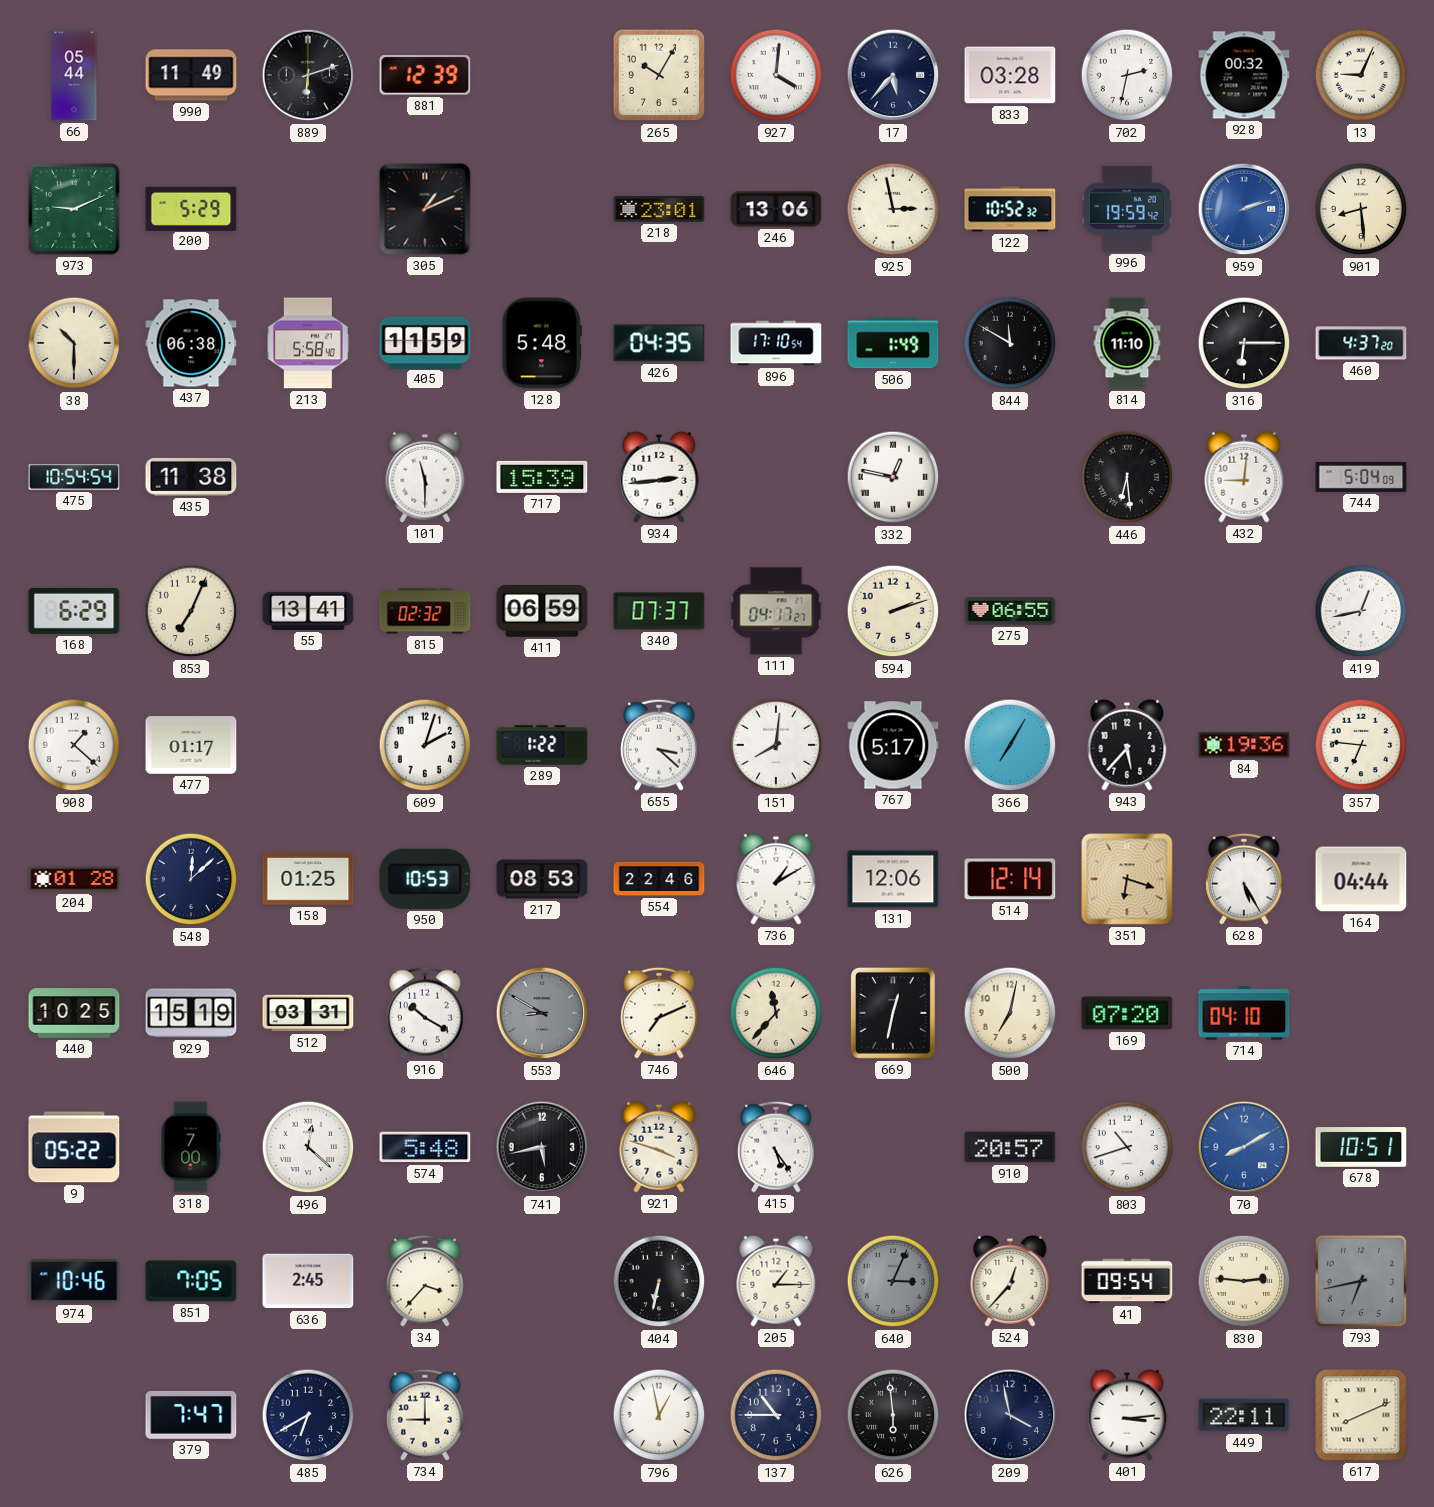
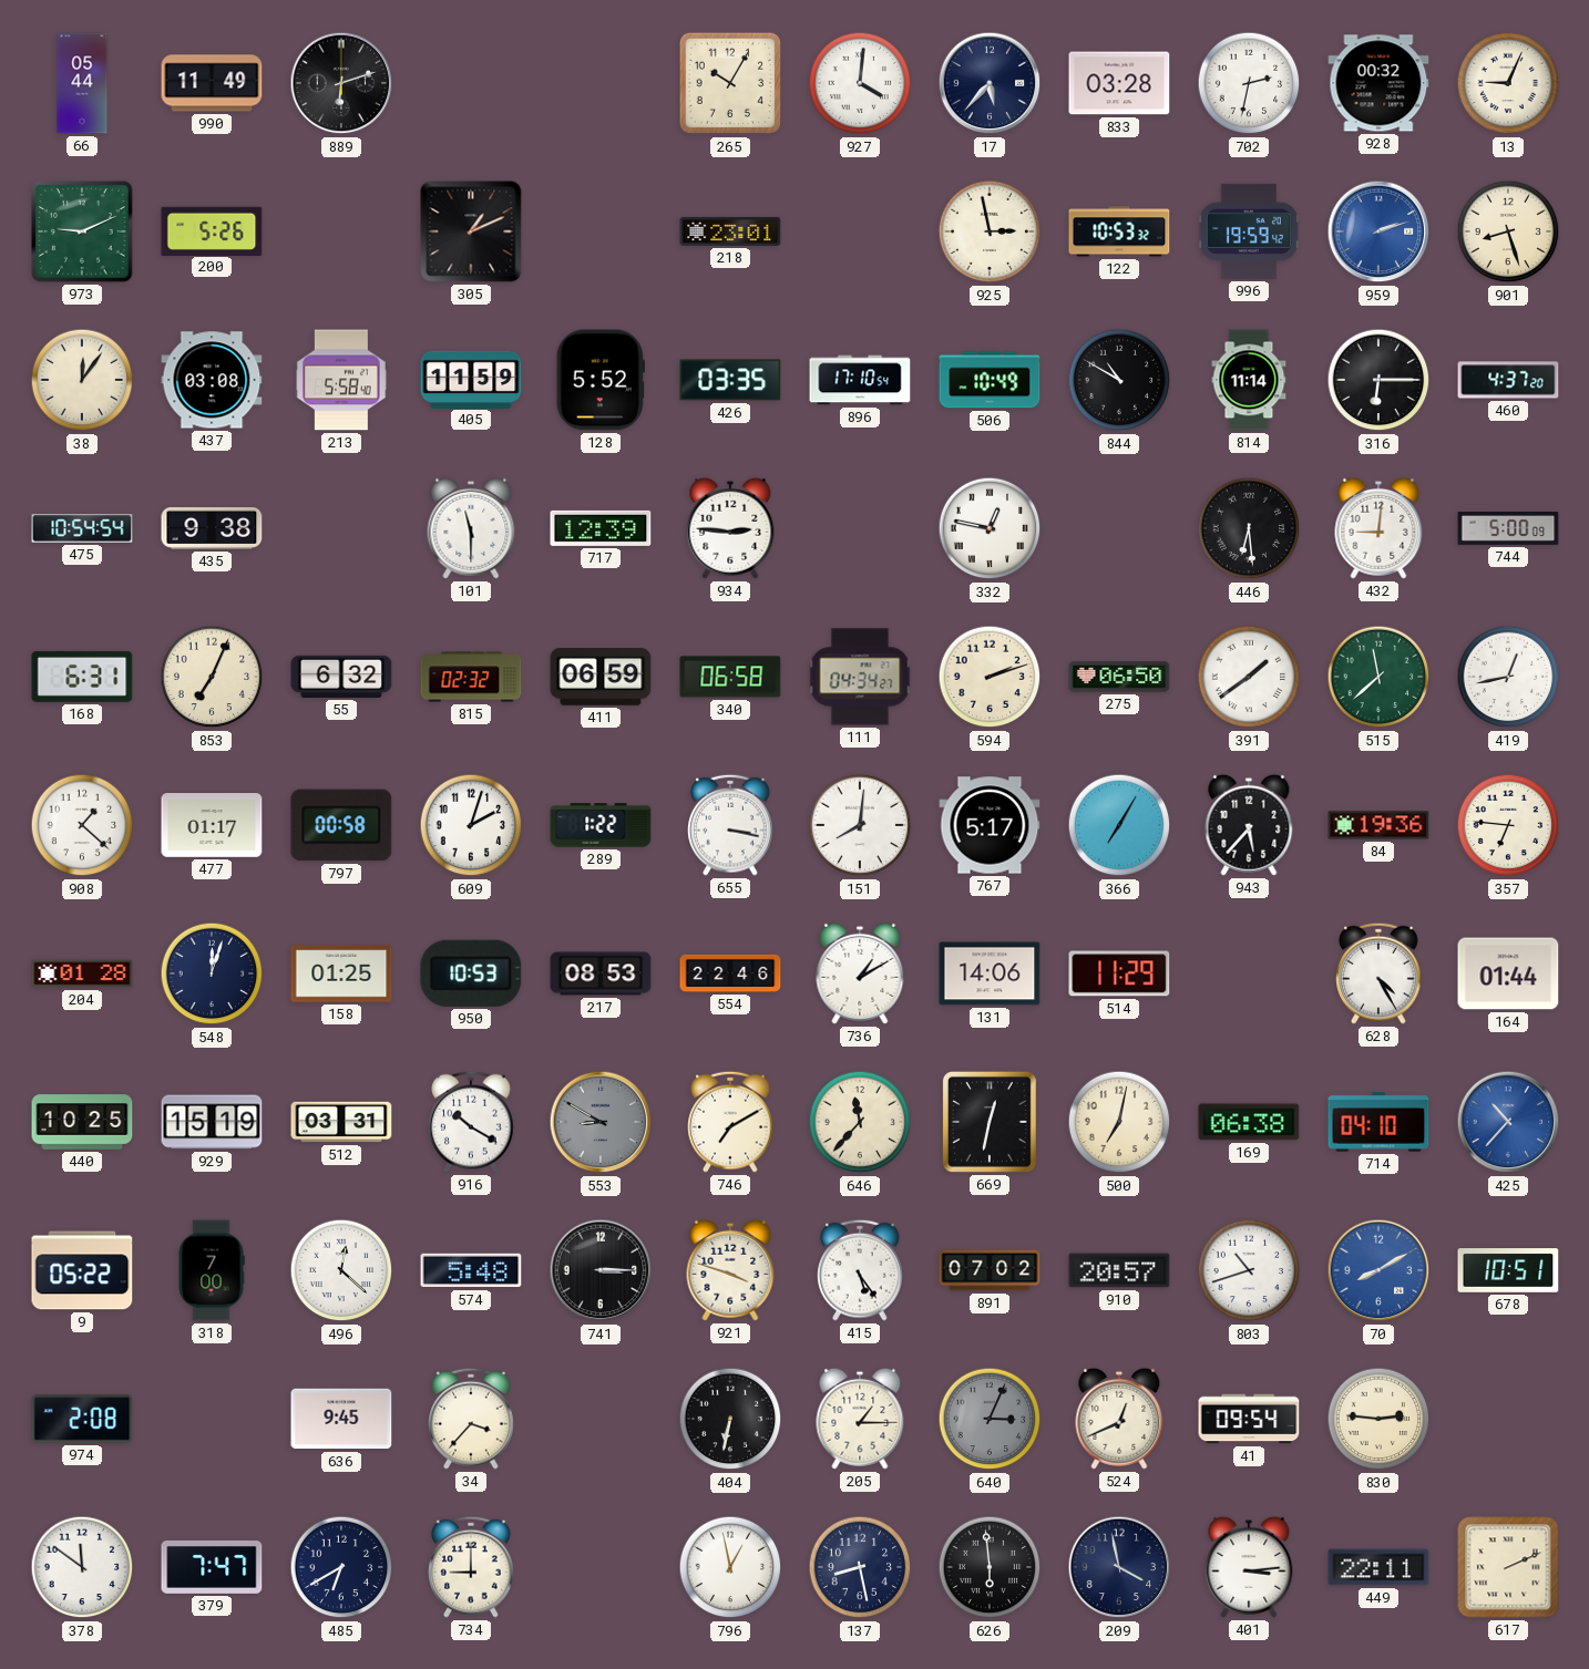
881: 12:39 -> none (425, 75)
200: 5:29 -> 5:26 (212, 230)
246: 13:06 -> none (776, 209)
122: 10:52 -> 10:53 (1119, 231)
901: 8:29 -> 8:27 (1508, 231)
38: 10:30 -> 12:06 (82, 380)
437: 06:38 -> 03:08 (212, 380)
128: 5:48 -> 5:52 (601, 380)
426: 04:35 -> 03:35 (730, 380)
506: 1:49 -> 10:49 (990, 380)
844: 11:50 -> 10:50 (1119, 380)
814: 11:10 -> 11:14 (1249, 380)
435: 11:38 -> 9:38 (212, 528)
717: 15:39 -> 12:39 (601, 528)
934: 2:44 -> 2:46 (730, 528)
744: 5:04 -> 5:00 (1508, 528)
168: 6:29 -> 6:31 (82, 677)
55: 13:41 -> 6:32 (341, 677)
340: 07:37 -> 06:58 (730, 677)
111: 04:17 -> 04:34 (860, 677)
275: 06:55 -> 06:50 (1119, 677)
391: none -> 1:39 (1249, 677)
515: none -> 11:38 (1378, 677)
797: none -> 00:58 (341, 825)
655: 3:22 -> 3:17 (730, 825)
548: 12:08 -> 12:03 (212, 973)
131: 12:06 -> 14:06 (990, 973)
514: 12:14 -> 11:29 (1119, 973)
351: 6:18 -> none (1127, 879)
628: 5:25 -> 4:25 (1378, 973)
164: 04:44 -> 01:44 (1508, 973)
746: 7:11 -> 7:10 (730, 1122)
169: 07:20 -> 06:38 (1249, 1122)
425: none -> 10:37 (1508, 1122)
741: 5:43 -> 3:15 (601, 1270)
891: none -> 07:02 (990, 1270)
974: 10:46 -> 2:08 (82, 1419)
851: 7:05 -> none (191, 1281)
636: 2:45 -> 9:45 (341, 1419)
524: 12:37 -> 12:41 (1119, 1419)
793: 6:43 -> none (1361, 1281)
378: none -> 11:51 (82, 1567)
137: 10:45 -> 8:28 (860, 1567)
617: 8:11 -> 2:11 (1508, 1567)
